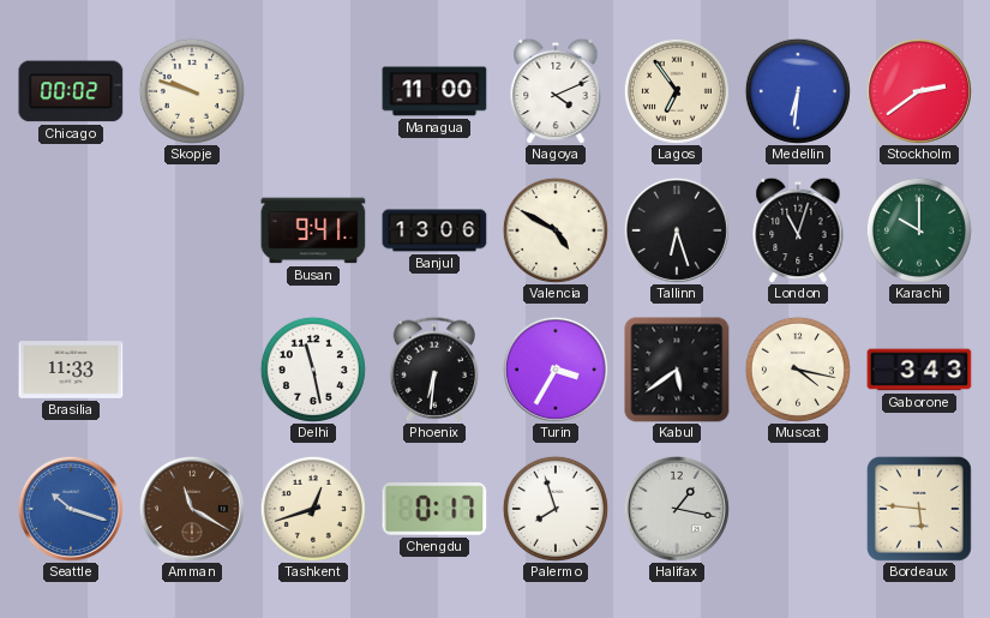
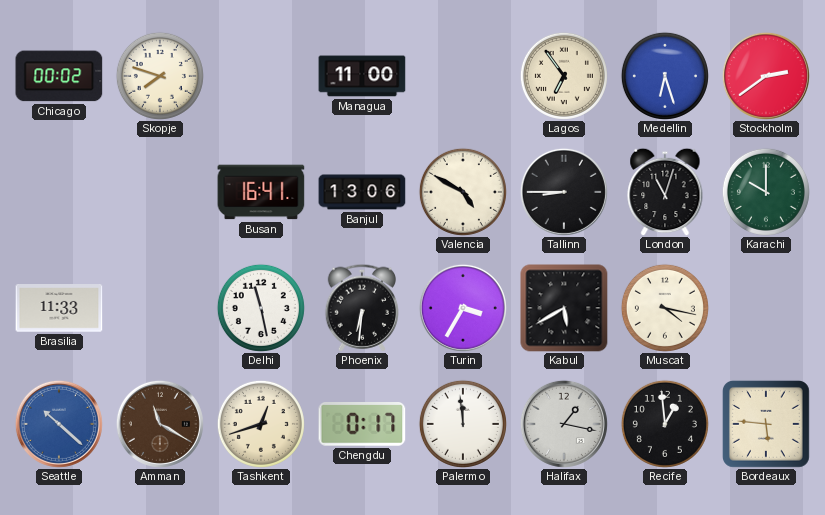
Skopje: 9:48 -> 7:48 (160, 76)
Nagoya: 4:11 -> none (556, 91)
Medellin: 6:31 -> 6:27 (665, 76)
Busan: 9:41 -> 16:41 (261, 192)
Tallinn: 6:27 -> 8:45 (564, 192)
Kabul: 5:39 -> 5:40 (564, 308)
Gaborone: 3:43 -> none (919, 370)
Seattle: 10:18 -> 10:22 (59, 424)
Palermo: 7:57 -> 11:59 (463, 424)
Recife: none -> 12:59 (665, 424)
